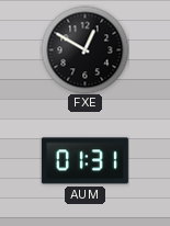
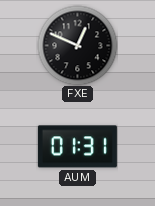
FXE: 12:50 -> 12:49 (77, 45)
